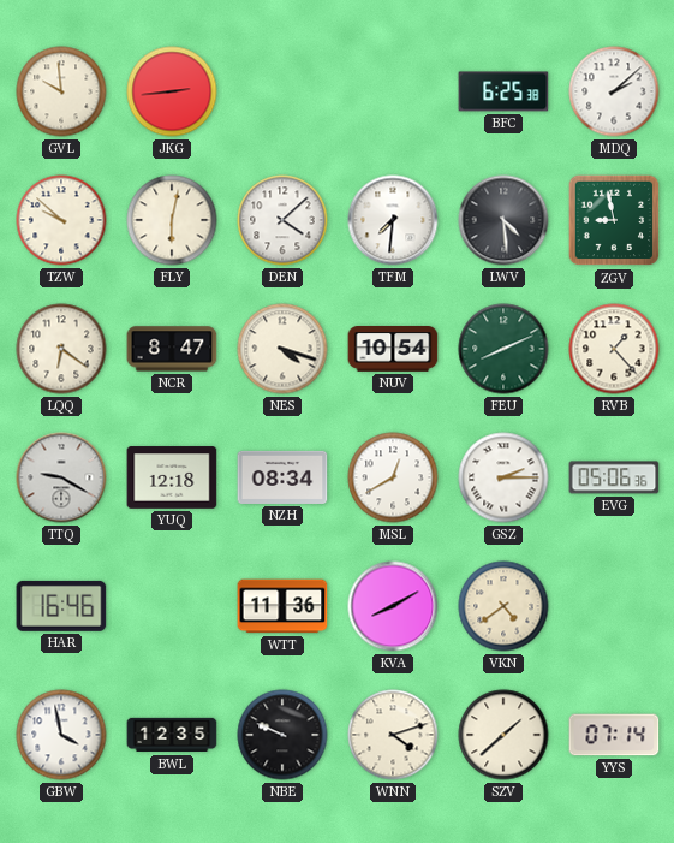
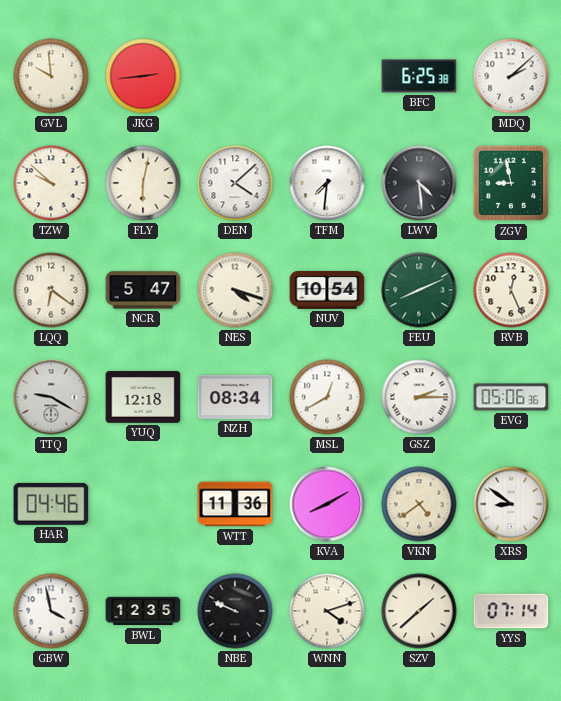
NCR: 8:47 -> 5:47 (143, 290)
RVB: 1:23 -> 12:26 (511, 290)
HAR: 16:46 -> 04:46 (51, 504)
XRS: none -> 8:51 (511, 504)
